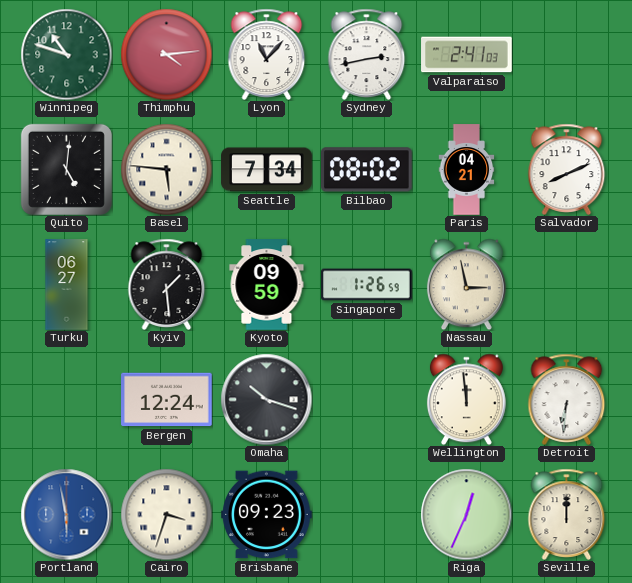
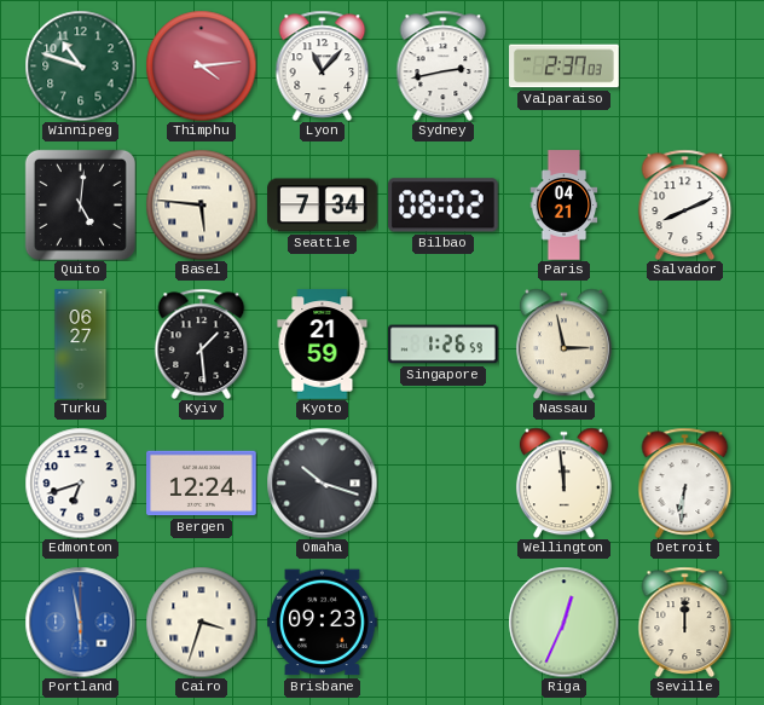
Valparaiso: 2:41 -> 2:37 (565, 67)
Kyoto: 09:59 -> 21:59 (323, 345)
Edmonton: none -> 6:42 (80, 482)
